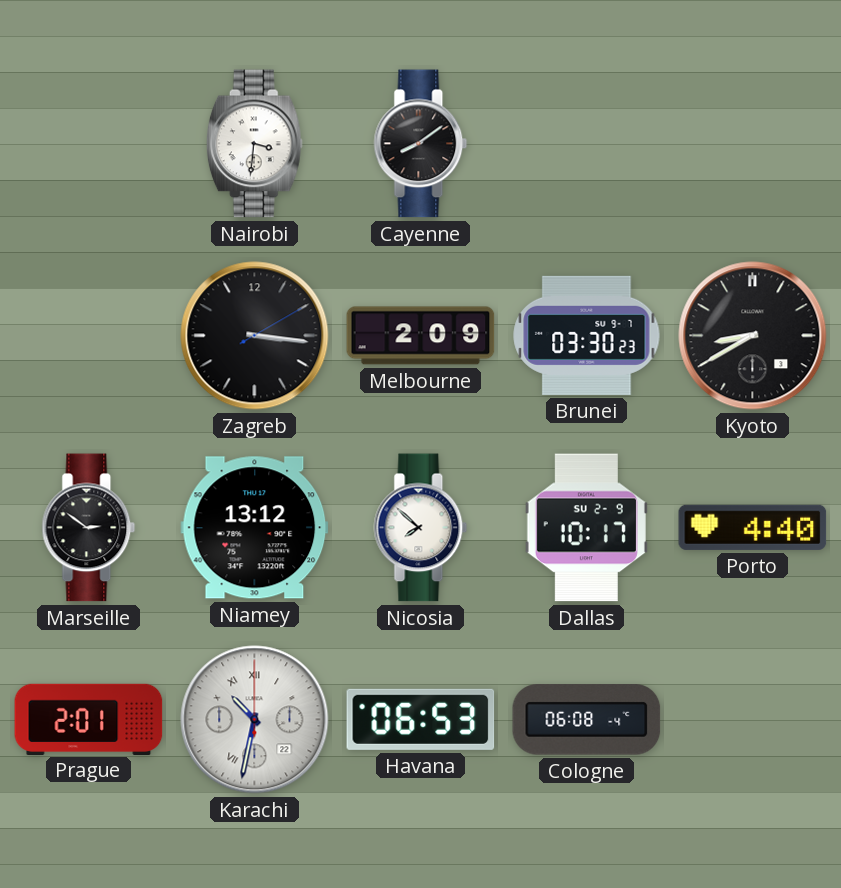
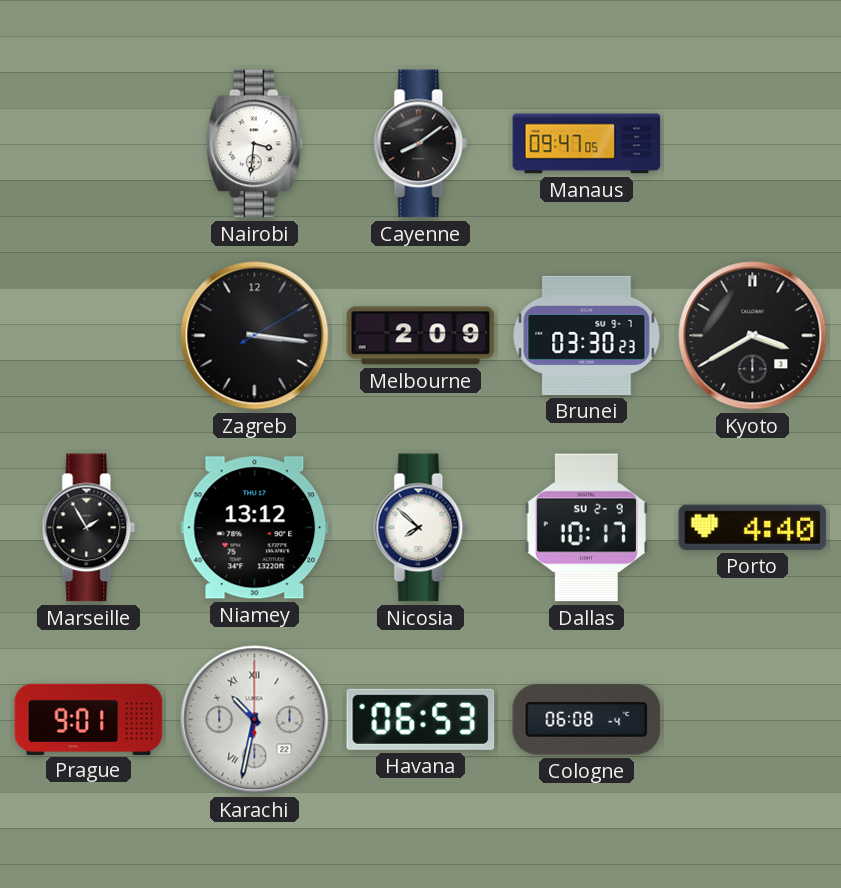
Manaus: none -> 09:47 (587, 144)
Kyoto: 8:40 -> 3:40 (753, 336)
Marseille: 2:51 -> 1:55 (89, 528)
Prague: 2:01 -> 9:01 (89, 719)
